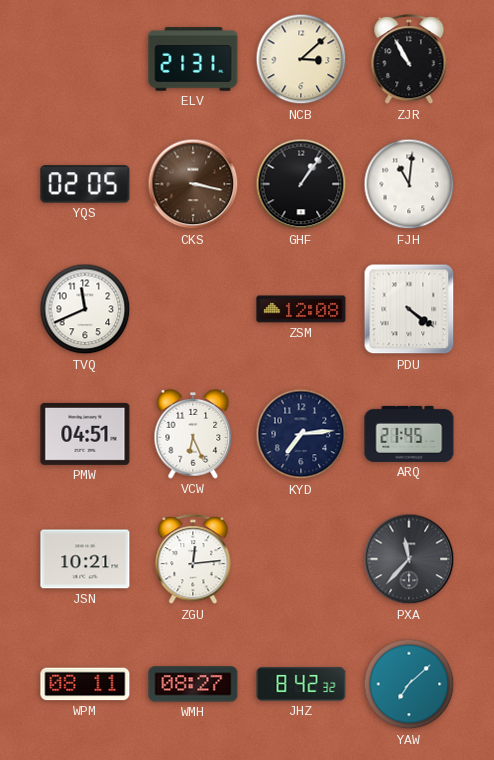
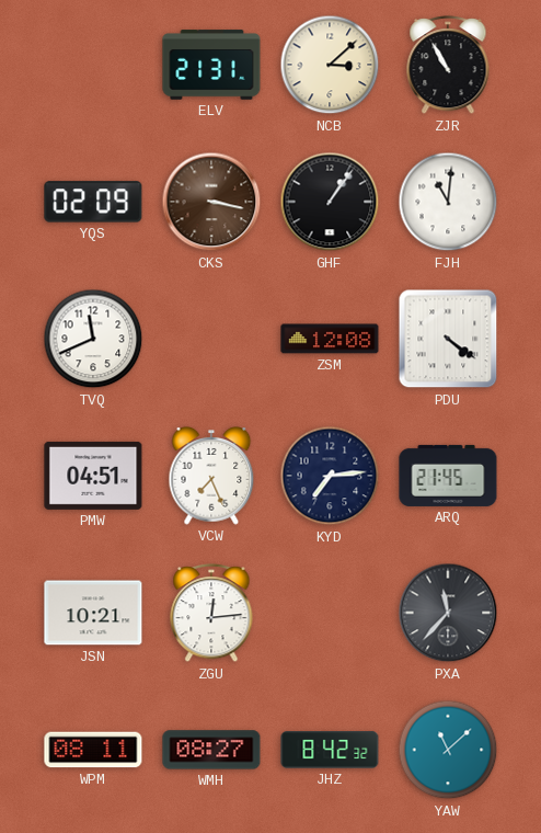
YQS: 02:05 -> 02:09 (93, 202)
VCW: 6:26 -> 7:26 (211, 477)
YAW: 7:08 -> 11:08 (448, 750)
